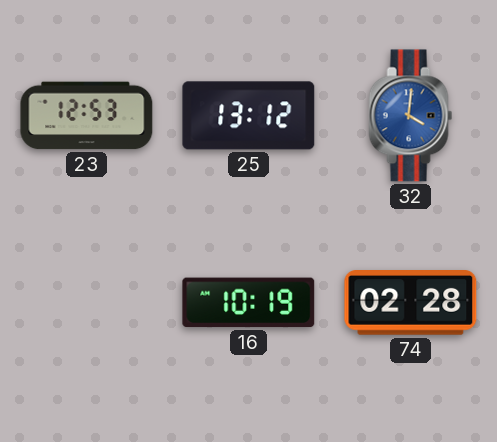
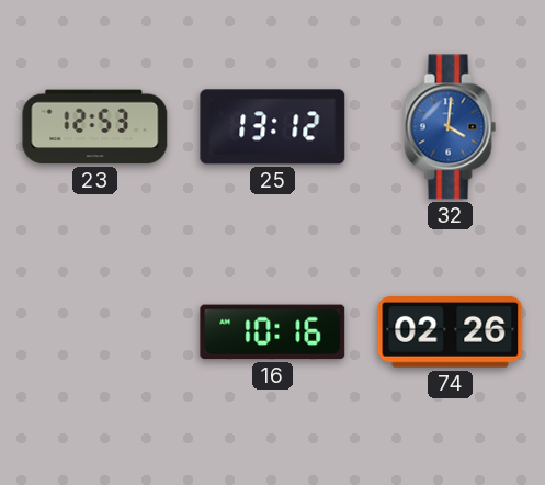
16: 10:19 -> 10:16 (273, 332)
74: 02:28 -> 02:26 (451, 332)
